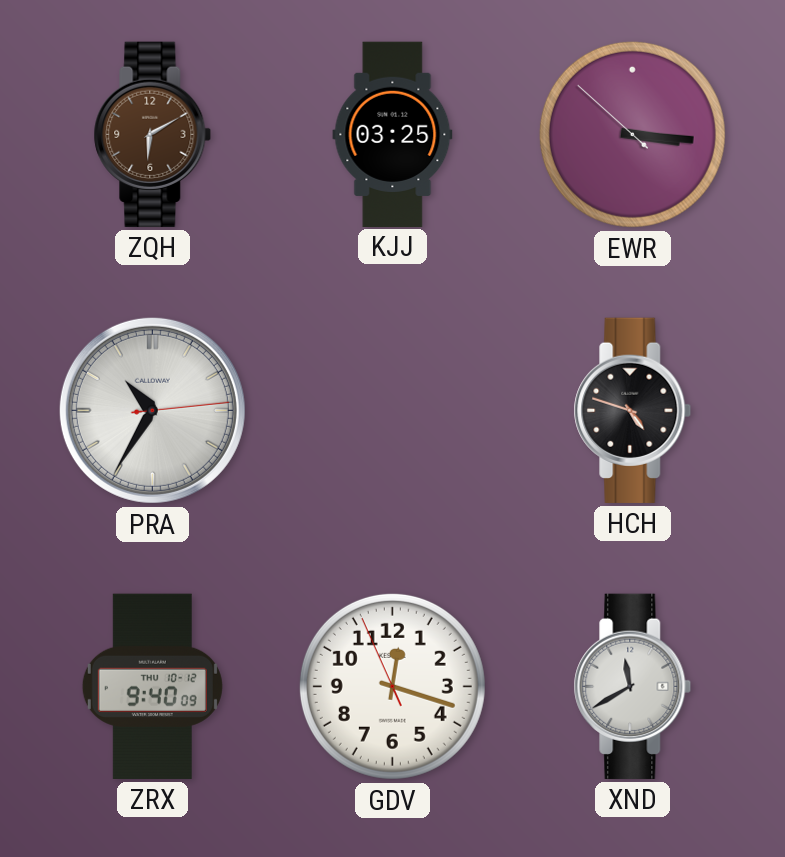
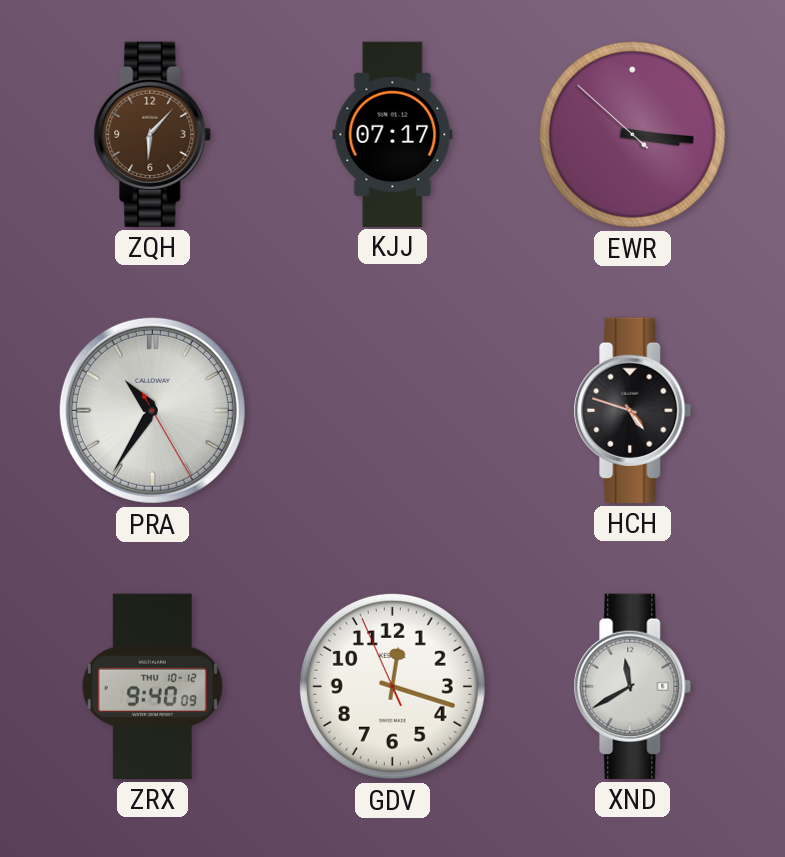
ZQH: 6:10 -> 6:07 (153, 134)
KJJ: 03:25 -> 07:17 (393, 134)
PRA: 10:35:14 -> 10:35:25 (152, 410)
